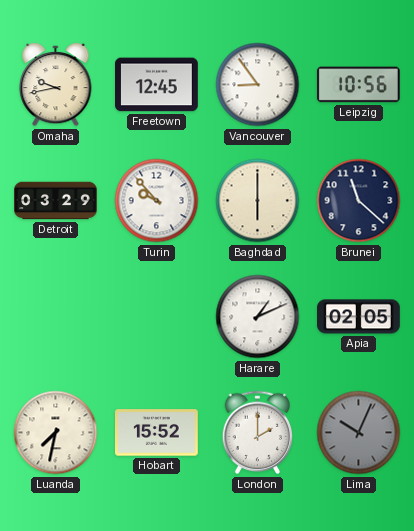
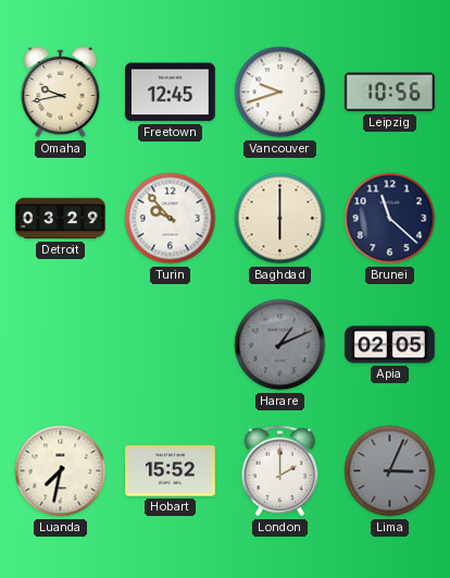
Vancouver: 8:54 -> 9:42 (280, 93)
Harare dial: white -> grey (280, 345)
Lima: 10:04 -> 3:04 (390, 471)
